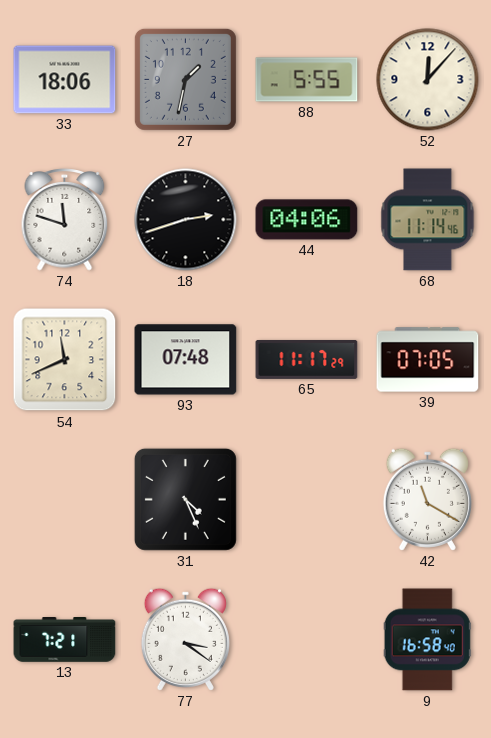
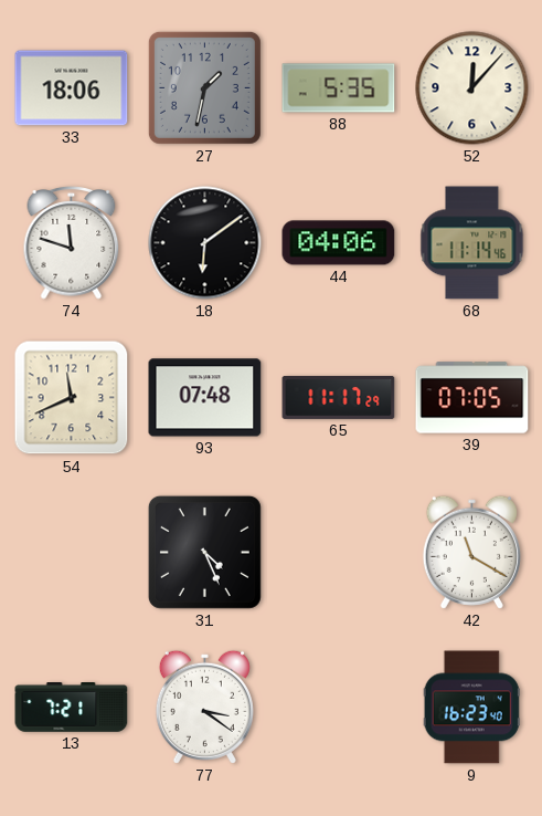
88: 5:55 -> 5:35 (339, 88)
18: 2:42 -> 6:09 (205, 243)
9: 16:58 -> 16:23 (471, 708)
